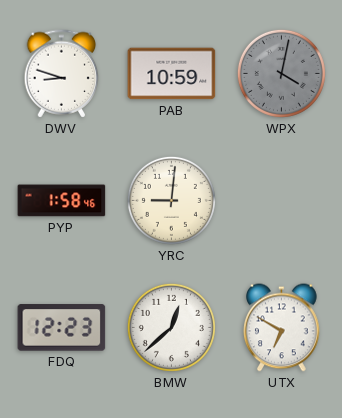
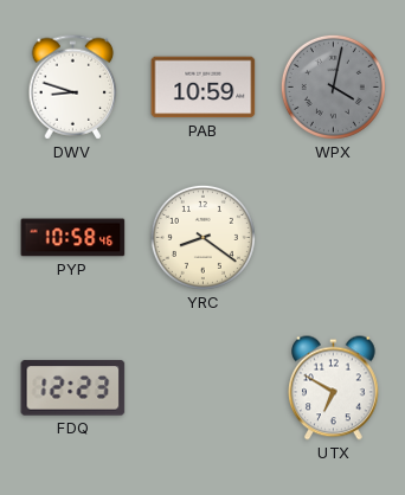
PYP: 1:58 -> 10:58 (73, 238)
YRC: 9:01 -> 8:21 (202, 237)
BMW: 12:38 -> none (171, 327)
